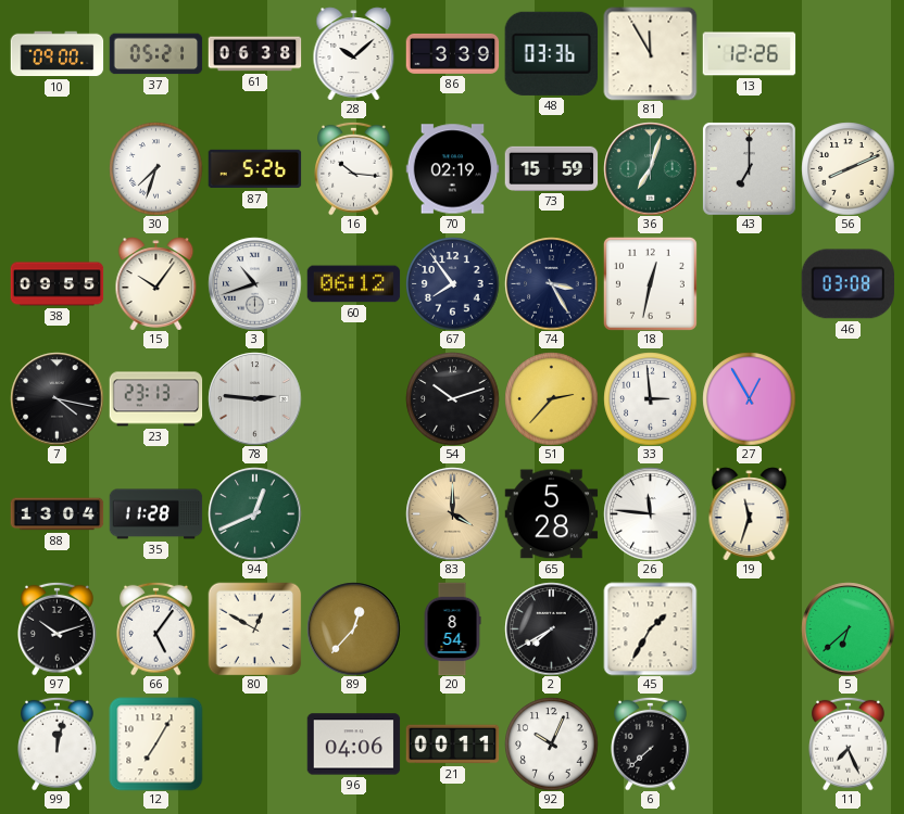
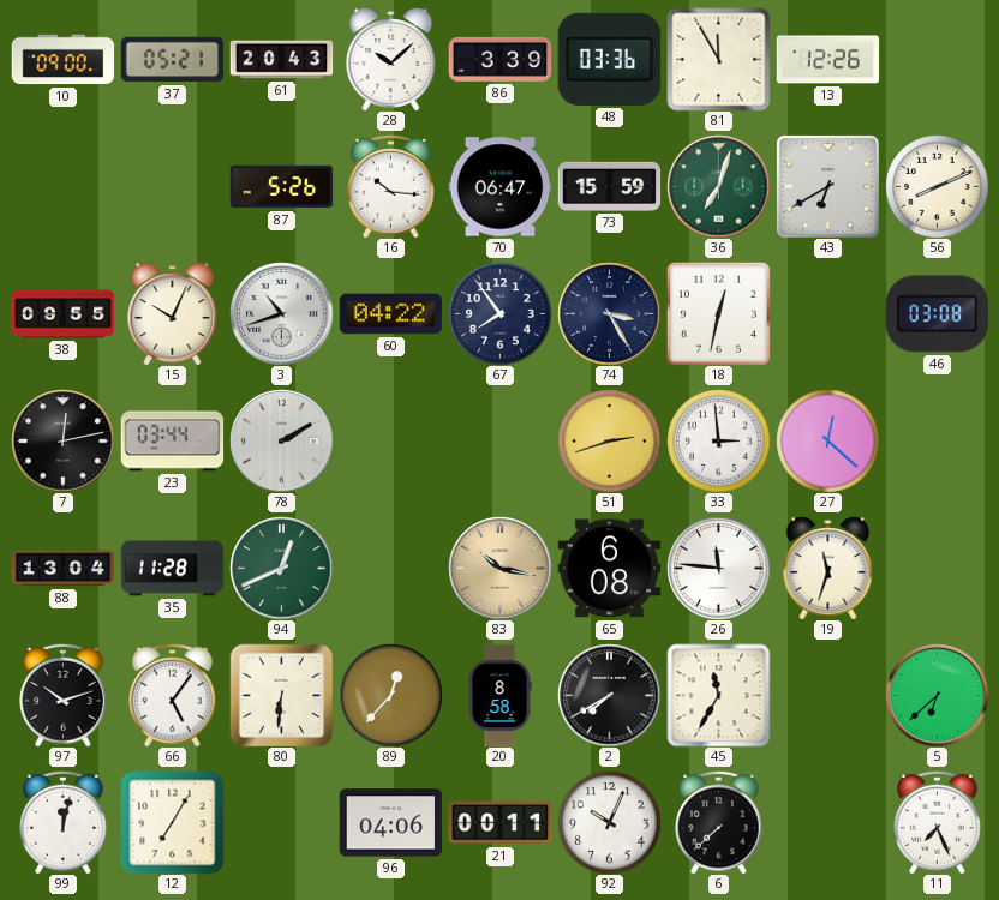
61: 06:38 -> 20:43 (281, 60)
30: 7:33 -> none (155, 168)
70: 02:19 -> 06:47 (499, 187)
43: 7:00 -> 6:40 (827, 186)
15: 10:06 -> 10:04 (173, 313)
60: 06:12 -> 04:22 (390, 314)
7: 4:17 -> 12:13 (62, 440)
23: 23:13 -> 03:44 (172, 442)
78: 2:46 -> 2:10 (281, 440)
54: 10:12 -> none (452, 398)
51: 2:37 -> 2:42 (609, 440)
27: 12:55 -> 12:22 (827, 440)
83: 4:00 -> 10:17 (499, 568)
65: 5:28 -> 6:08 (609, 569)
80: 12:50 -> 6:31 (281, 695)
20: 8:54 -> 8:58 (499, 695)
45: 1:35 -> 11:35 (718, 695)
